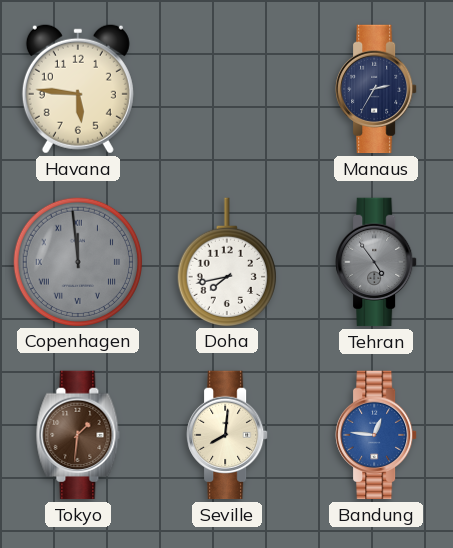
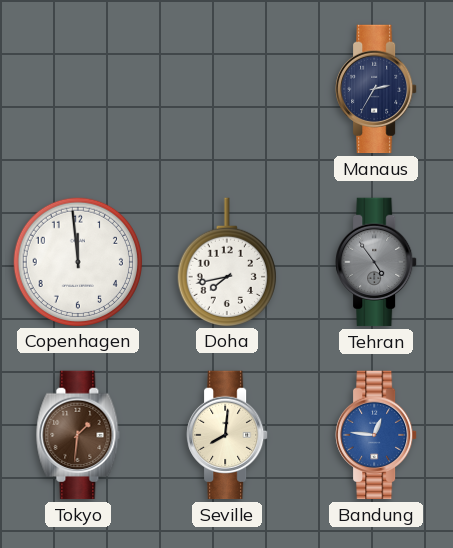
Havana: 5:46 -> none (78, 89)
Copenhagen dial: grey -> white (77, 261)
Copenhagen numerals: Roman -> Arabic (77, 261)
